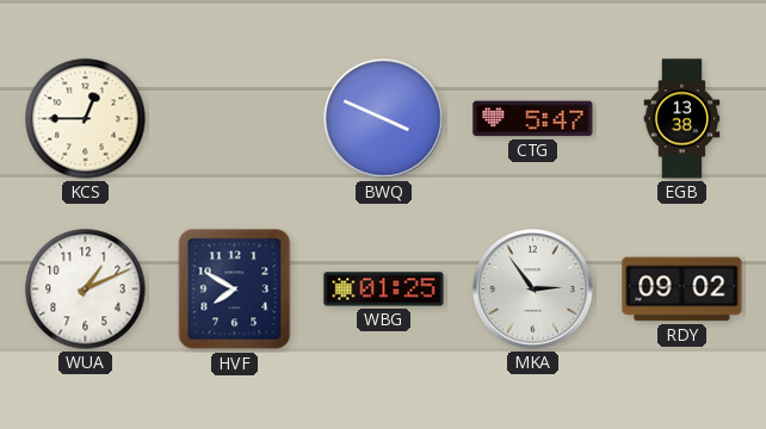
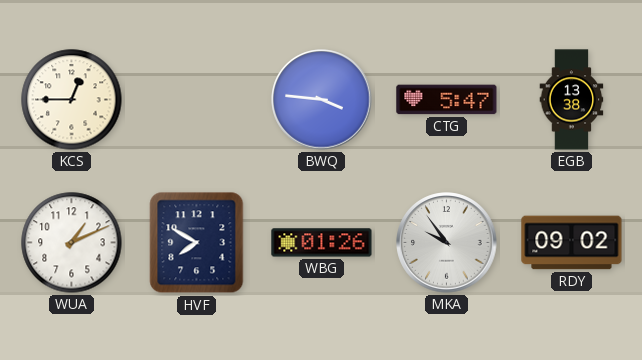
BWQ: 3:49 -> 3:46 (322, 100)
WBG: 01:25 -> 01:26 (322, 243)
MKA: 2:54 -> 9:54 (447, 243)
